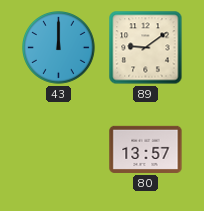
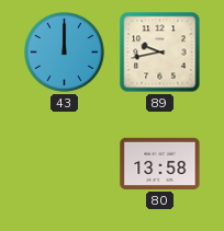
89: 9:09 -> 9:43 (160, 53)
80: 13:57 -> 13:58 (160, 163)
